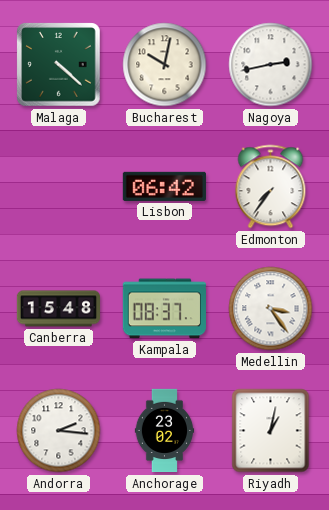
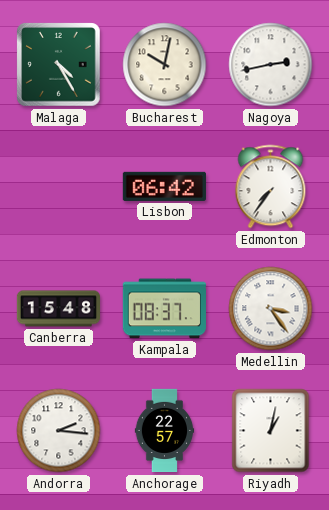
Malaga: 4:22 -> 4:25 (59, 65)
Anchorage: 23:02 -> 22:57 (165, 431)
